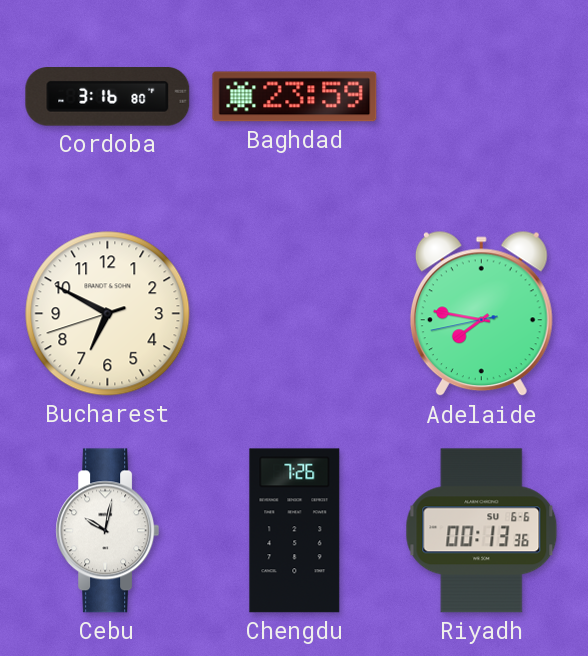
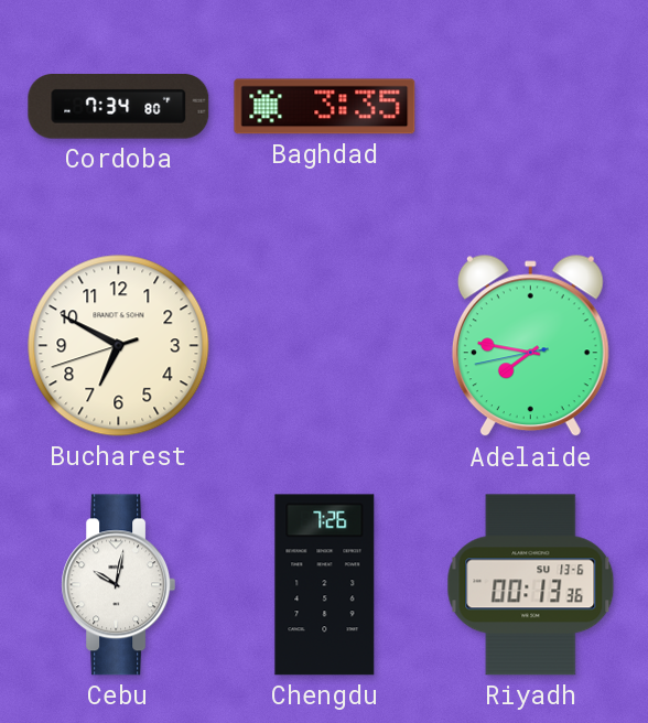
Cordoba: 3:16 -> 7:34 (119, 107)
Baghdad: 23:59 -> 3:35 (325, 107)
Riyadh date: SU 6-6 -> SU 13-6 (531, 585)
